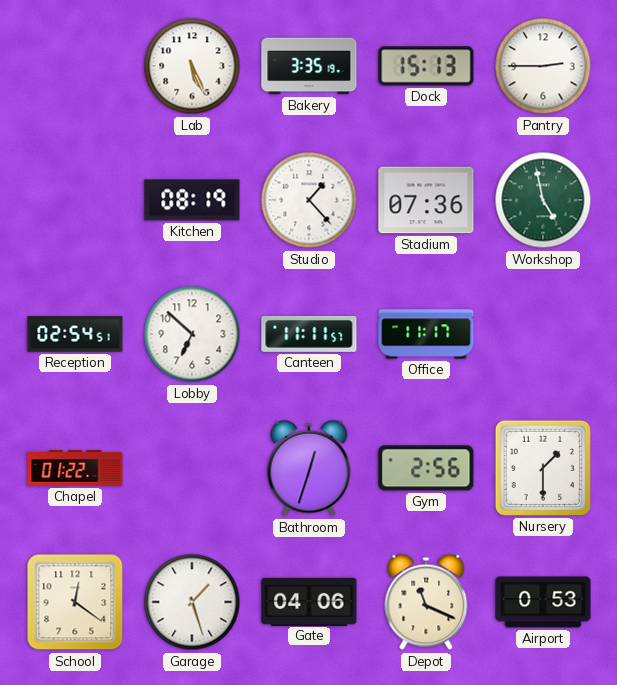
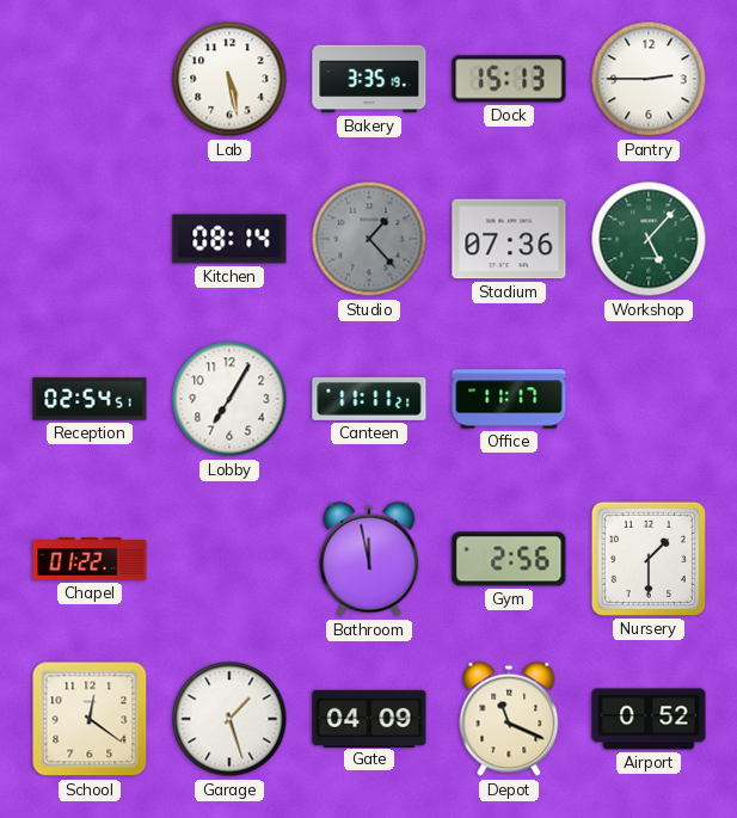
Lab: 5:26 -> 5:28 (229, 79)
Kitchen: 08:19 -> 08:14 (229, 239)
Studio dial: white -> grey (369, 239)
Workshop: 4:58 -> 5:07 (649, 239)
Lobby: 6:52 -> 7:05 (229, 399)
Canteen: 11:11:57 -> 11:11:21 (369, 399)
Bathroom: 12:33 -> 11:58 (369, 559)
Gate: 04:06 -> 04:09 (369, 718)
Airport: 0:53 -> 0:52 (649, 719)
